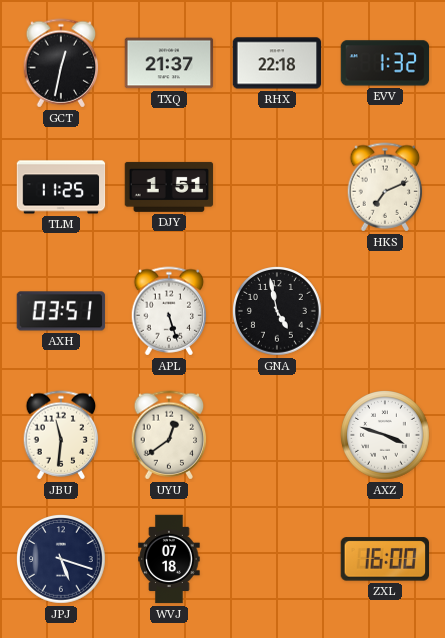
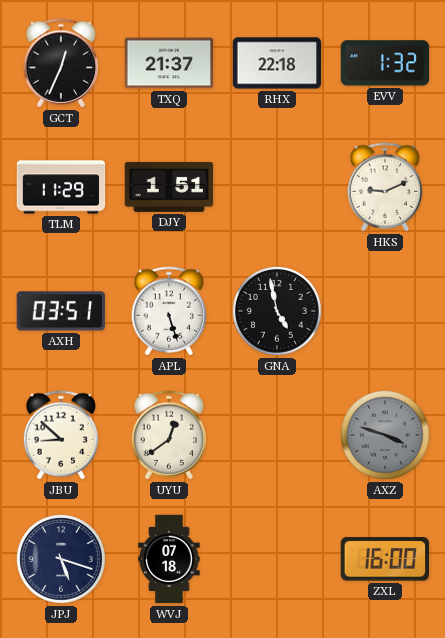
GCT: 12:32 -> 12:34 (61, 63)
TLM: 11:25 -> 11:29 (61, 187)
HKS: 7:11 -> 9:11 (385, 187)
JBU: 11:31 -> 8:52 (61, 435)
AXZ dial: white -> grey (386, 436)
